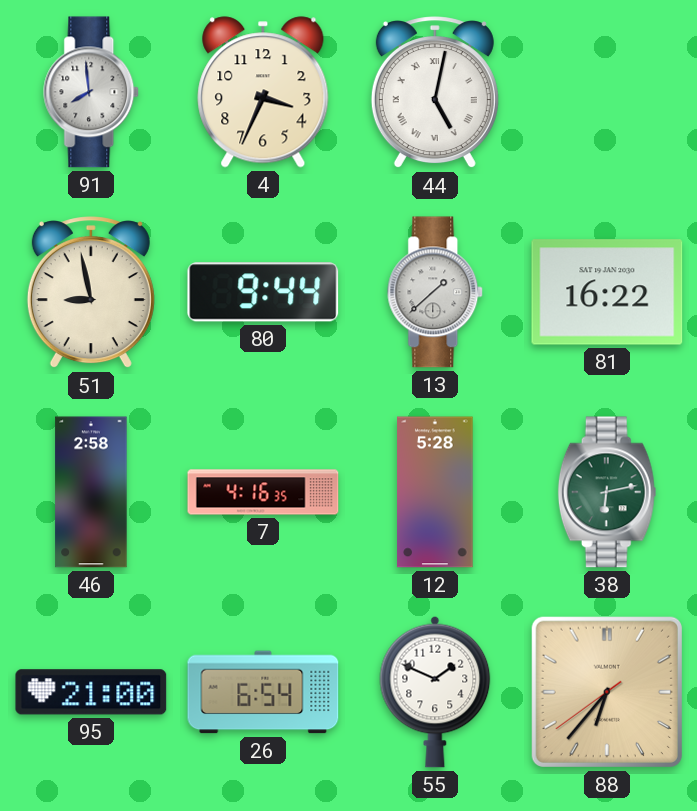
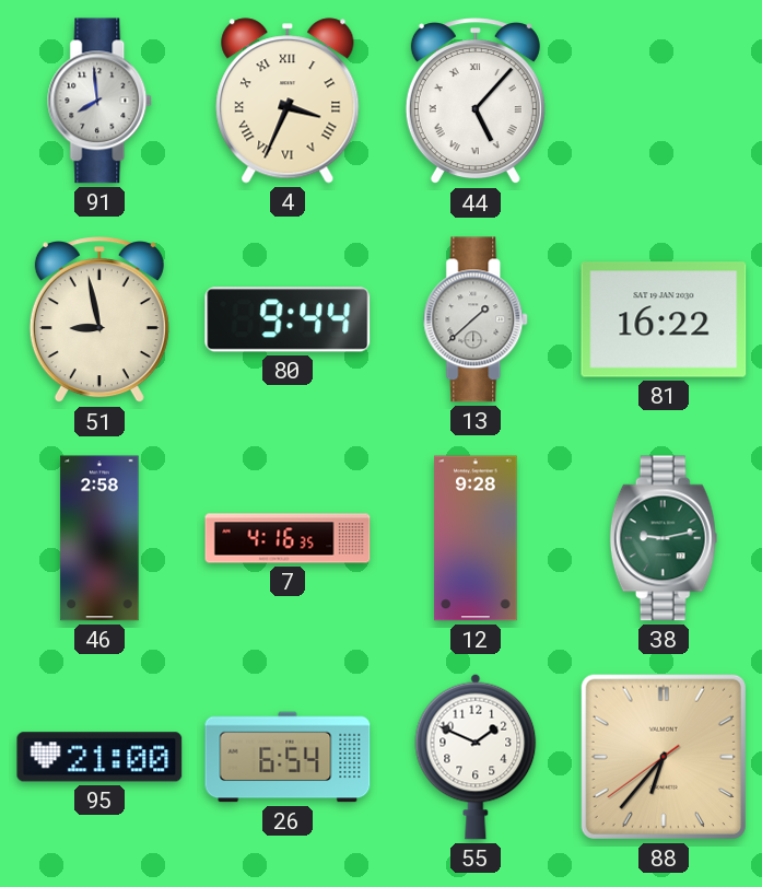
4 numerals: Arabic -> Roman (288, 101)
44: 5:02 -> 5:07 (476, 102)
12: 5:28 -> 9:28 (476, 538)
38: 6:13 -> 9:13 (664, 538)
